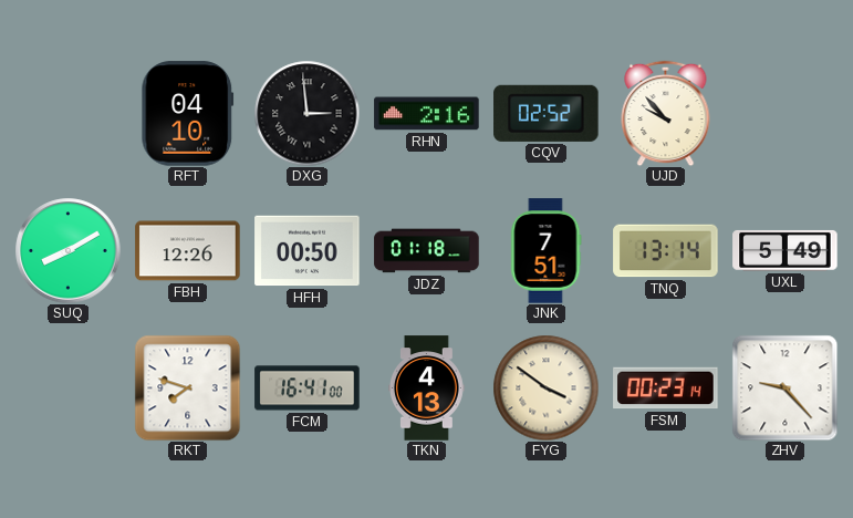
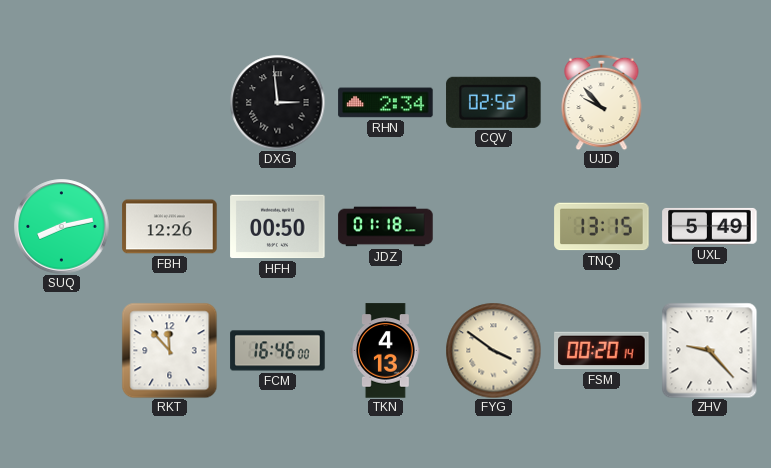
RFT: 04:10 -> none (188, 114)
RHN: 2:16 -> 2:34 (386, 103)
SUQ: 8:10 -> 8:13 (62, 227)
JNK: 7:51 -> none (547, 251)
TNQ: 13:14 -> 13:15 (602, 227)
RKT: 7:48 -> 11:53 (169, 350)
FCM: 16:41 -> 16:46 (278, 351)
FSM: 00:23 -> 00:20 (602, 351)
